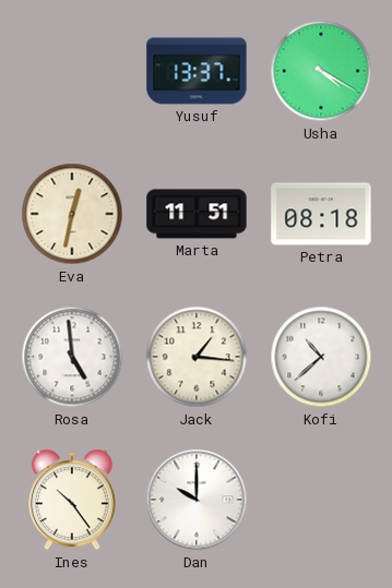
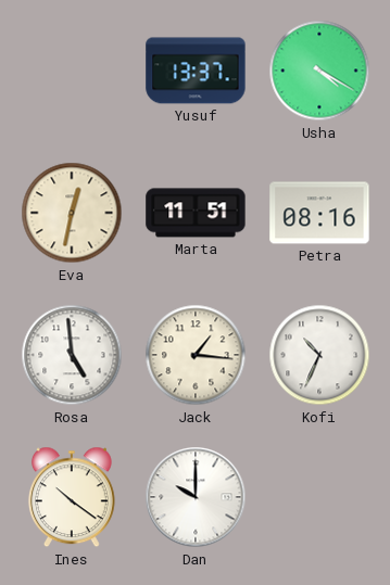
Petra: 08:18 -> 08:16 (319, 213)
Kofi: 10:38 -> 10:34 (319, 355)
Ines: 10:24 -> 10:21 (72, 497)
